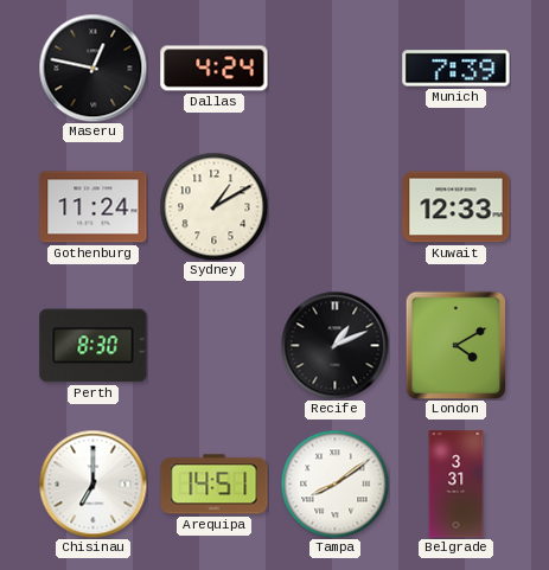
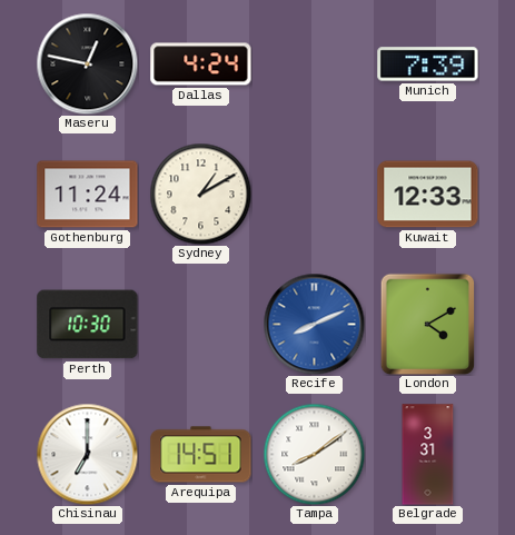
Perth: 8:30 -> 10:30 (88, 325)
Recife: 1:11 -> 8:11 (314, 324)
Recife dial: black -> blue (314, 324)
